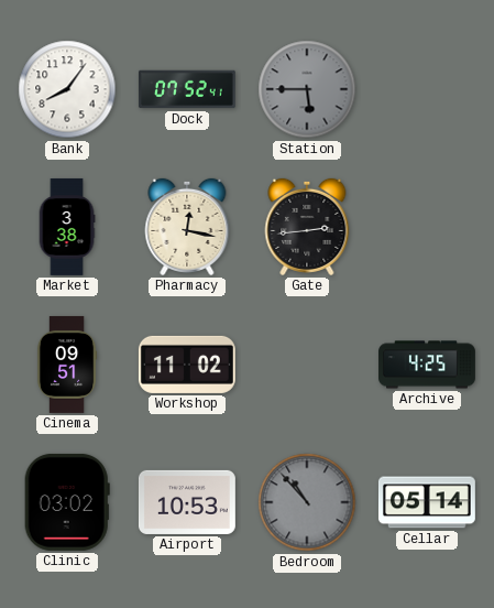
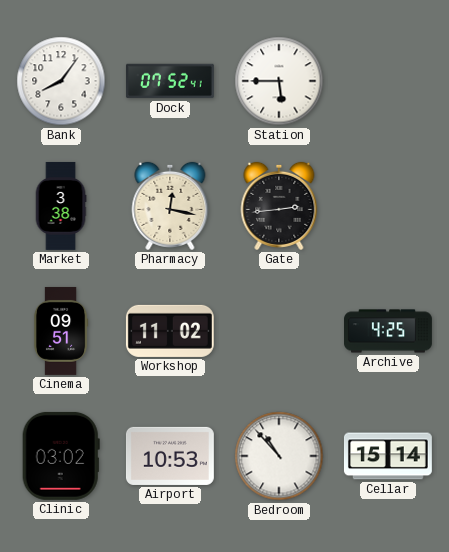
Station dial: grey -> white (279, 81)
Bedroom dial: grey -> white (279, 456)
Cellar: 05:14 -> 15:14 (388, 456)
